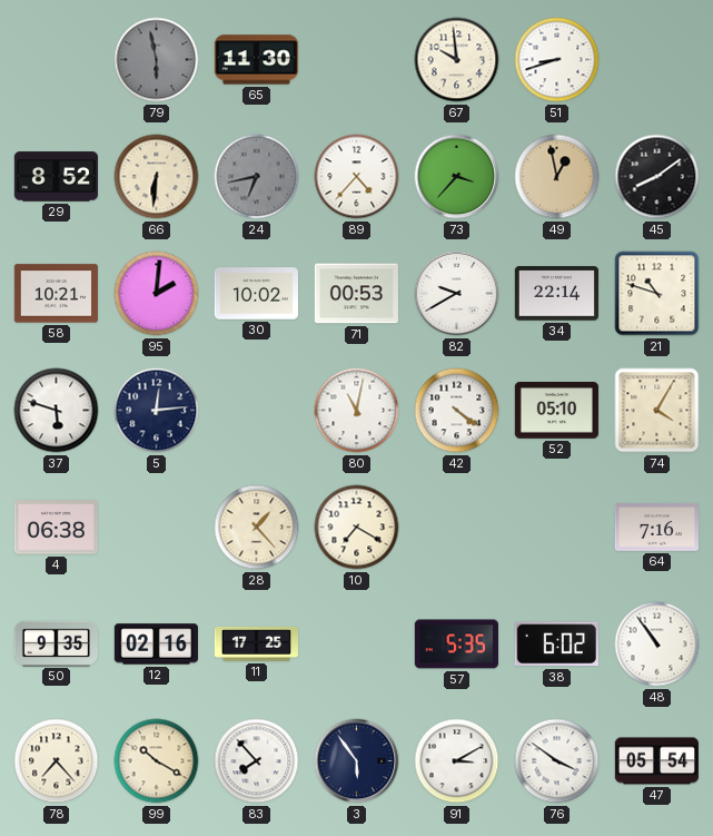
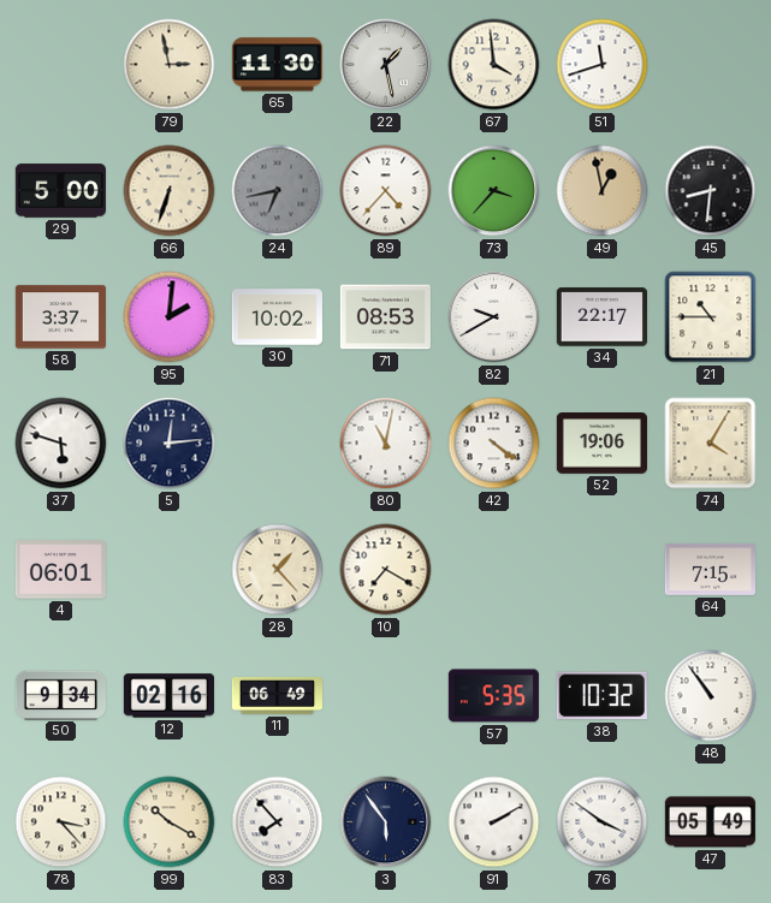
79: 5:58 -> 2:58 (170, 65)
79 dial: grey -> cream (170, 65)
22: none -> 1:28 (386, 65)
67: 9:59 -> 3:59 (494, 65)
51: 8:42 -> 11:42 (603, 65)
29: 8:52 -> 5:00 (60, 191)
66: 6:31 -> 6:33 (170, 191)
45: 8:09 -> 8:31 (711, 191)
58: 10:21 -> 3:37 (60, 317)
71: 00:53 -> 08:53 (385, 317)
34: 22:14 -> 22:17 (601, 317)
21: 10:48 -> 10:45 (711, 317)
52: 05:10 -> 19:06 (601, 444)
4: 06:38 -> 06:01 (60, 570)
64: 7:16 -> 7:15 (710, 569)
50: 9:35 -> 9:34 (60, 695)
11: 17:25 -> 06:49 (277, 695)
38: 6:02 -> 10:32 (601, 696)
78: 7:23 -> 3:23 (61, 822)
91: 3:10 -> 2:10 (494, 822)
47: 05:54 -> 05:49 (710, 822)
